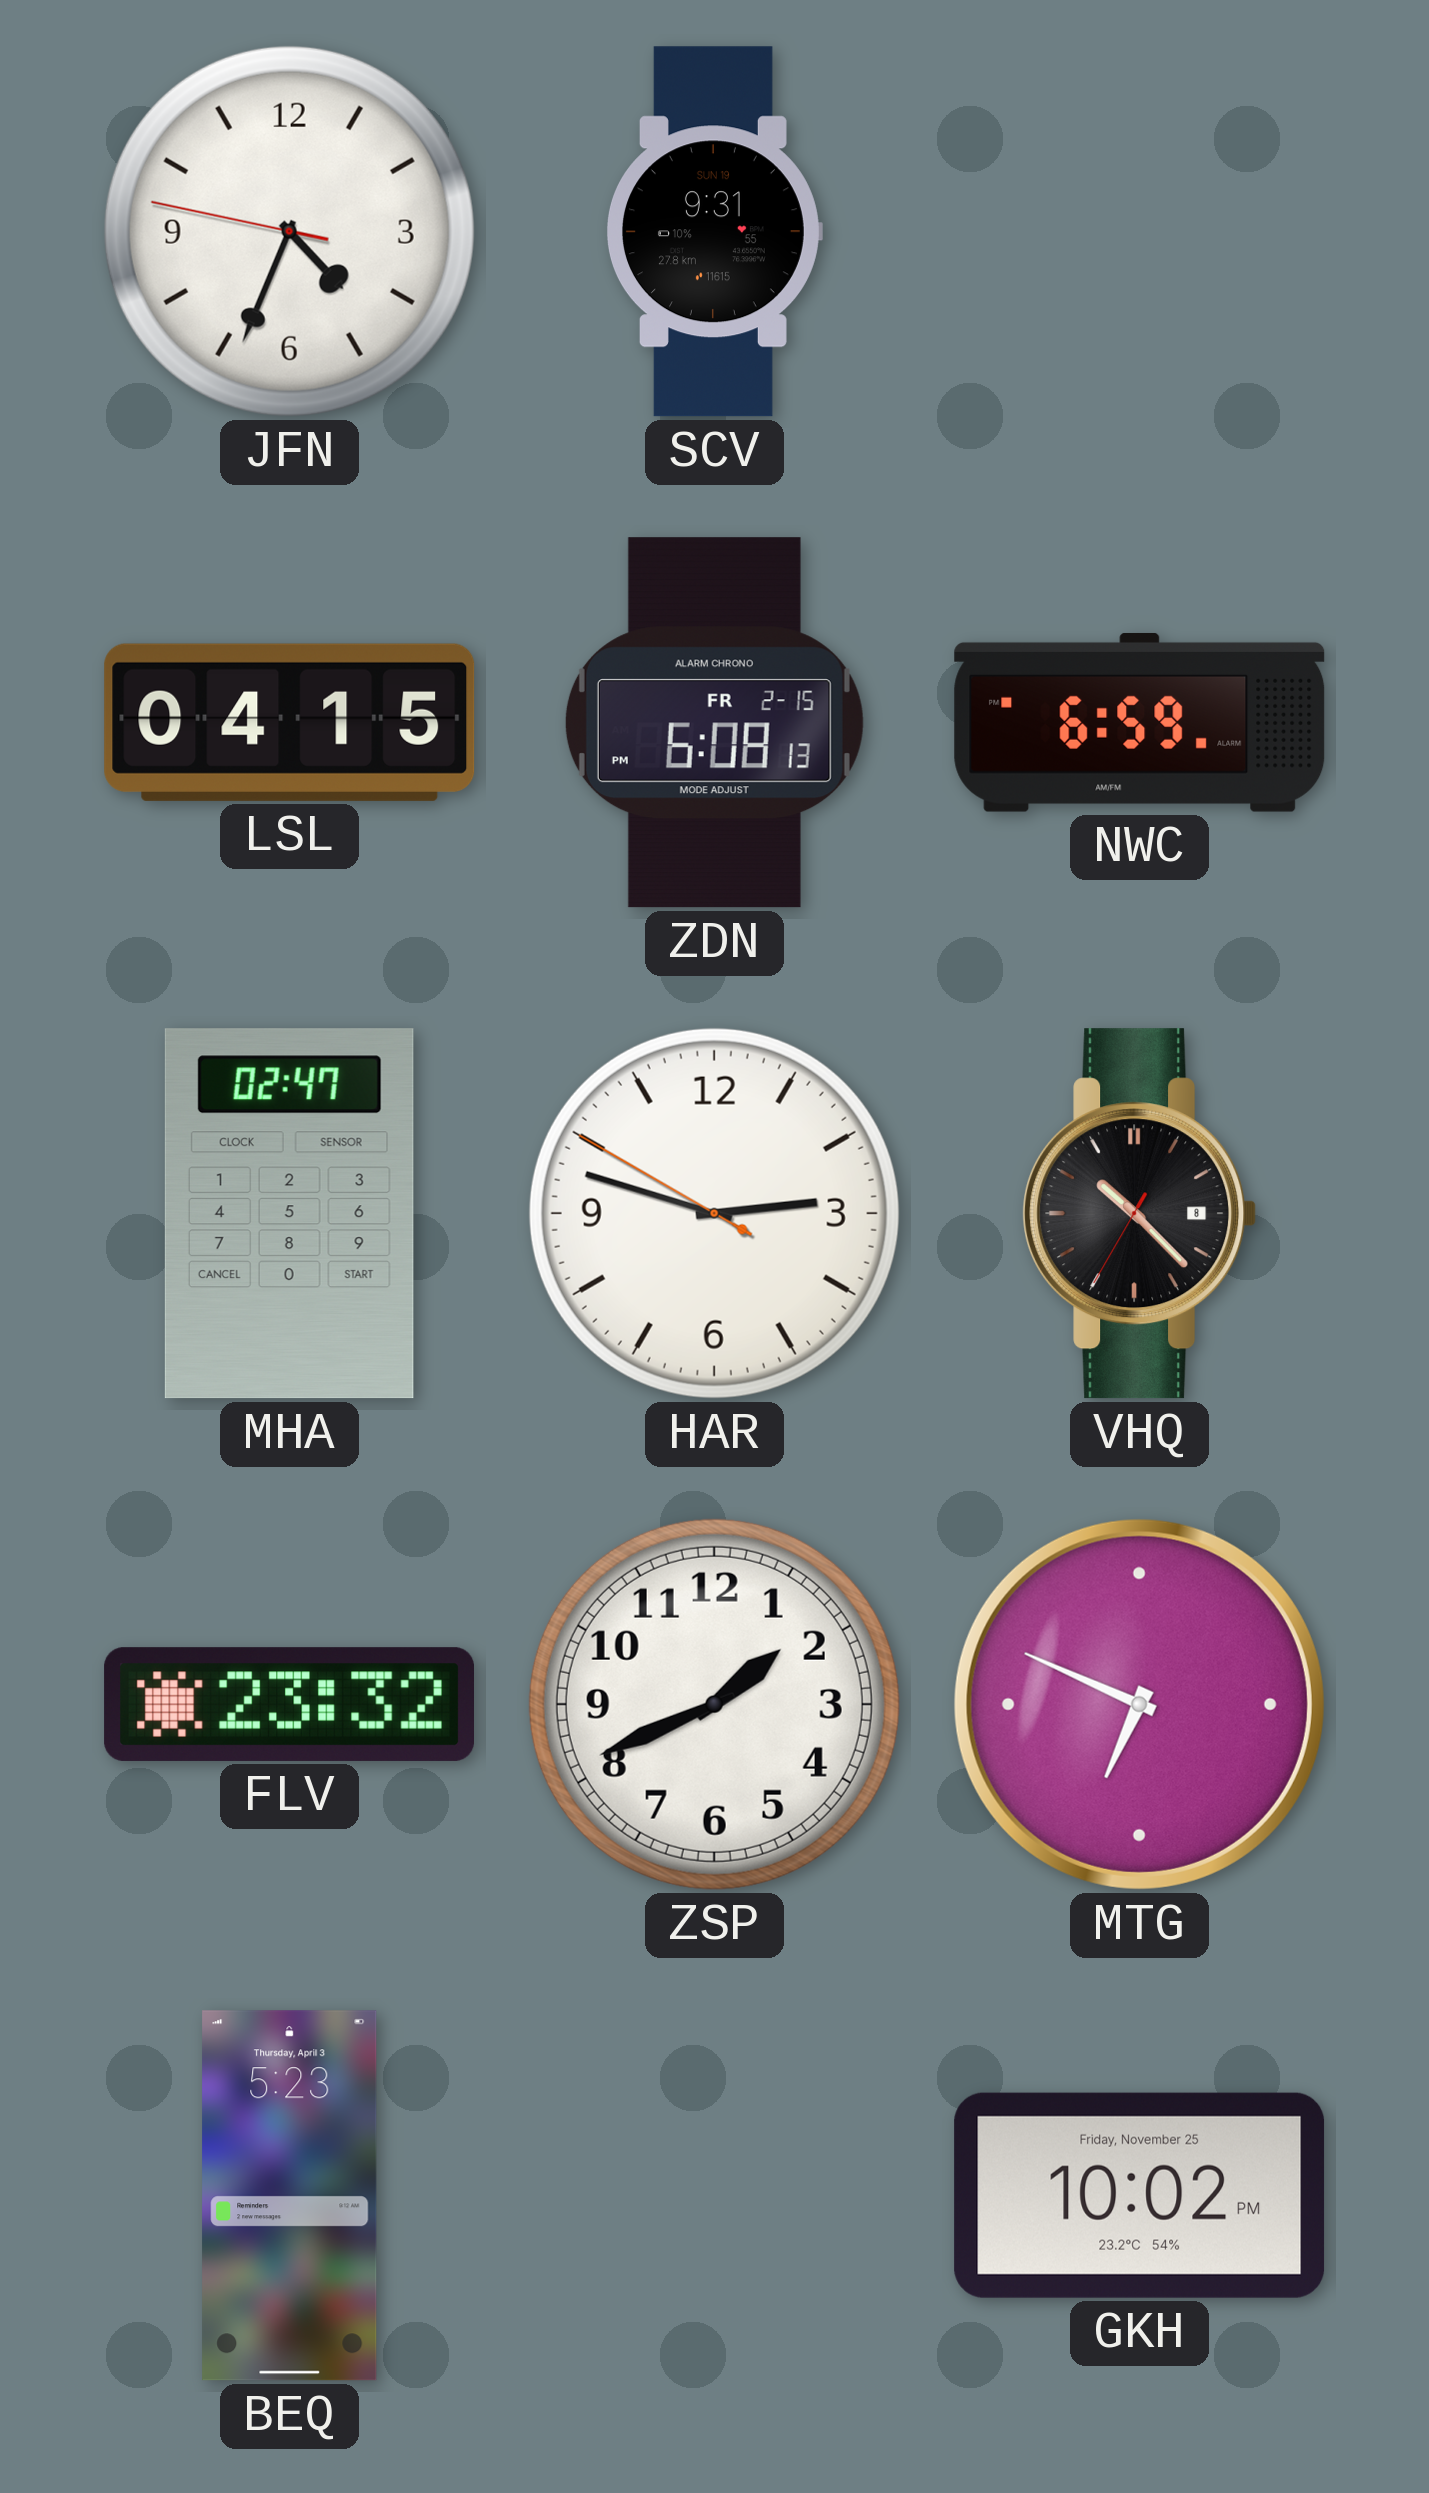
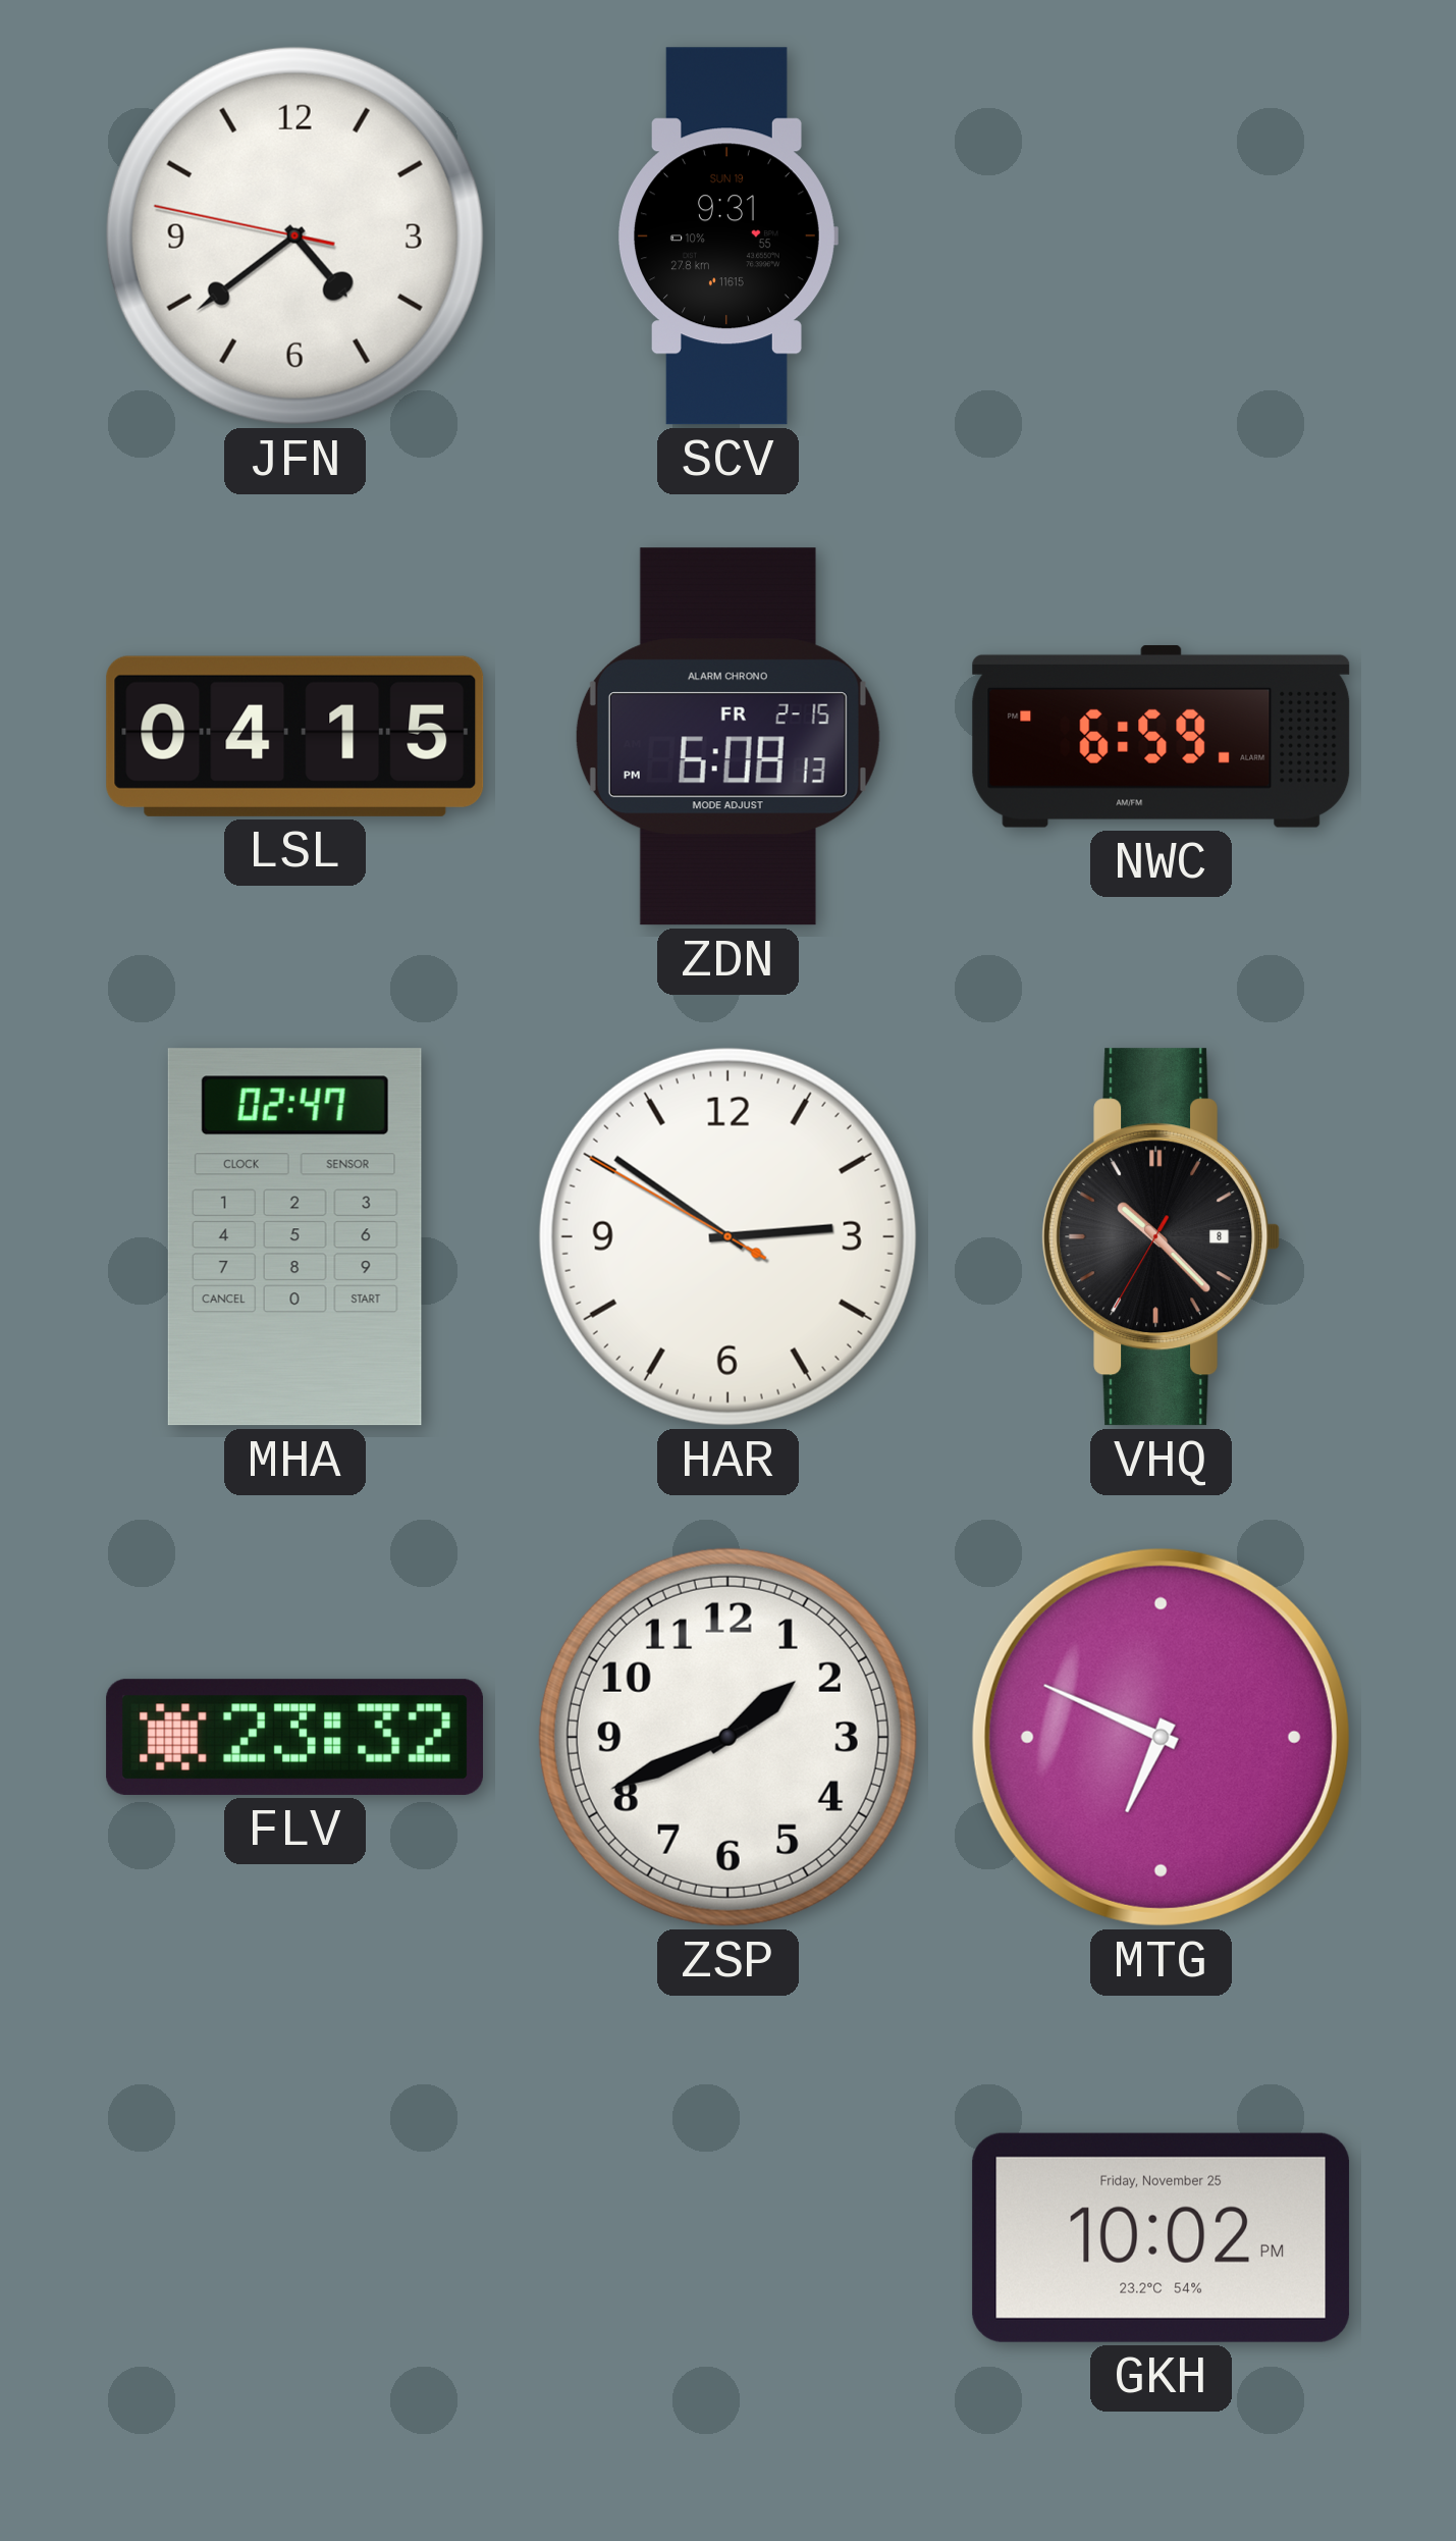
JFN: 4:33 -> 4:38 (294, 235)
HAR: 2:47 -> 2:50 (727, 1236)
BEQ: 5:23 -> none (290, 2196)
